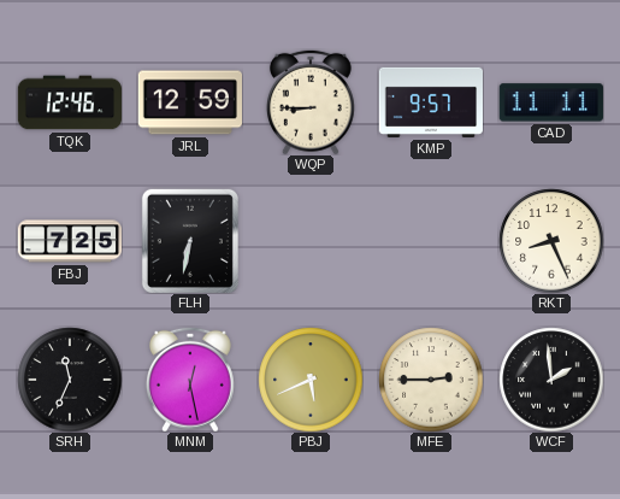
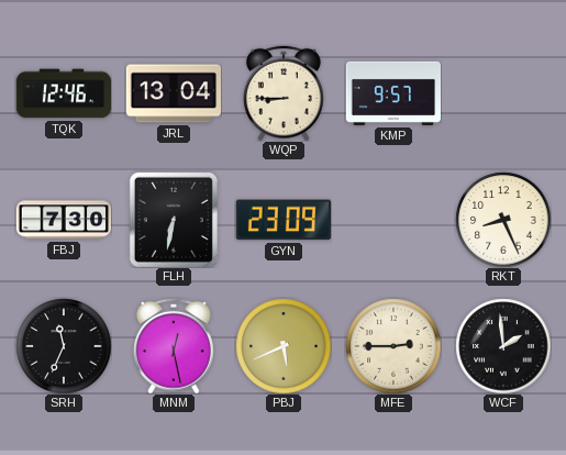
JRL: 12:59 -> 13:04 (173, 93)
CAD: 11:11 -> none (551, 102)
FBJ: 7:25 -> 7:30 (63, 220)
GYN: none -> 23:09 (284, 220)
